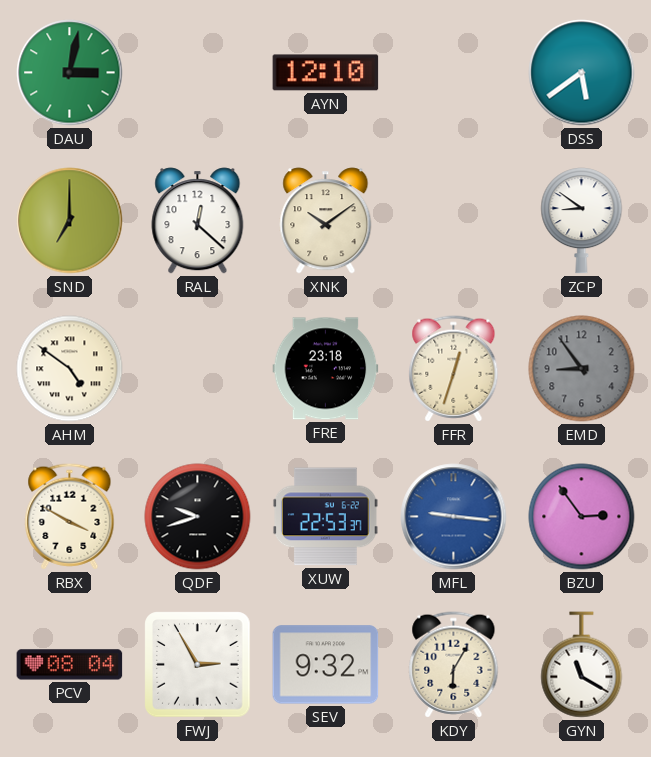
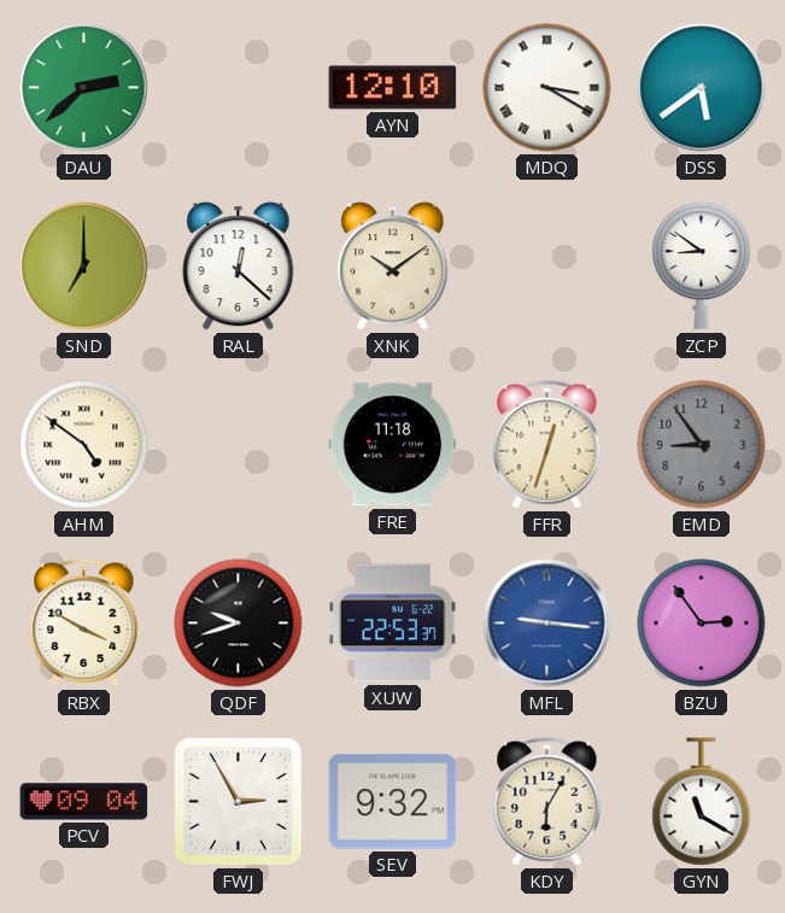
DAU: 3:02 -> 2:38 (84, 88)
MDQ: none -> 3:20 (547, 88)
FRE: 23:18 -> 11:18 (393, 445)
PCV: 08:04 -> 09:04 (84, 802)
